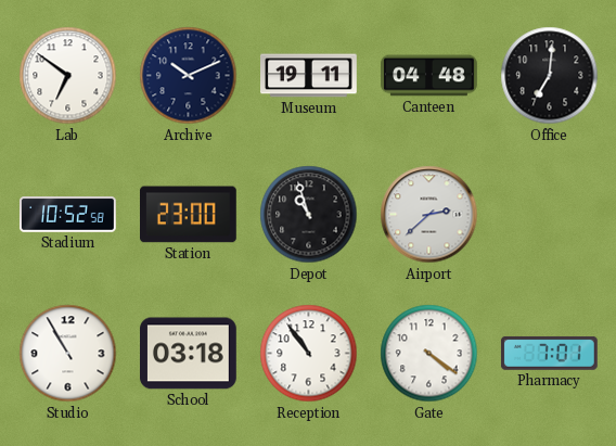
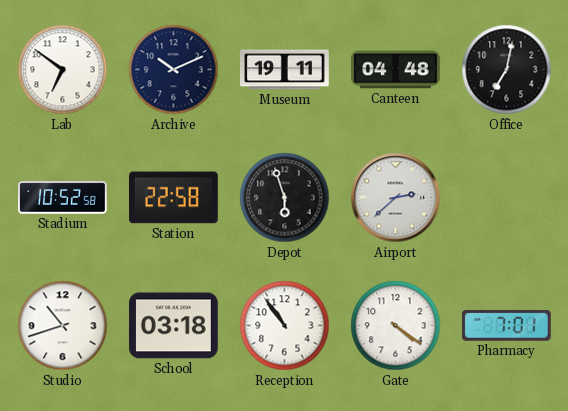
Office: 7:01 -> 7:02 (507, 70)
Station: 23:00 -> 22:58 (174, 198)
Depot: 10:57 -> 5:57 (285, 198)
Studio: 10:55 -> 10:42 (63, 326)
